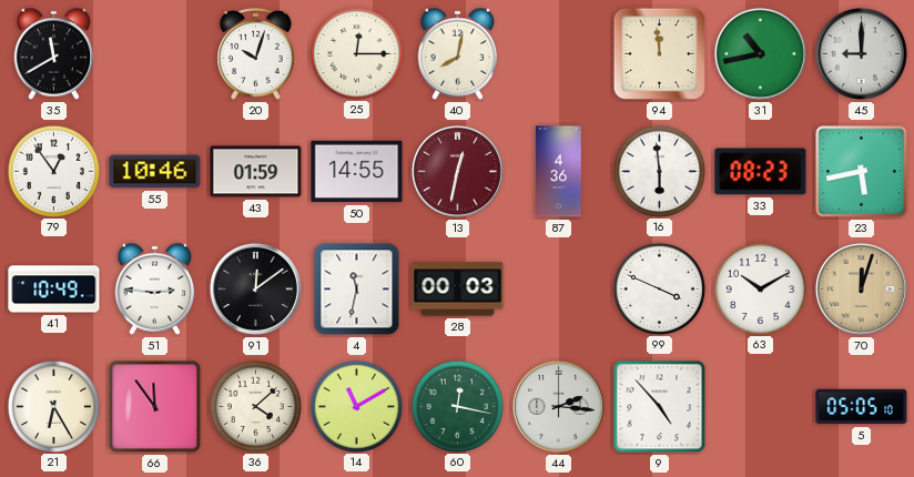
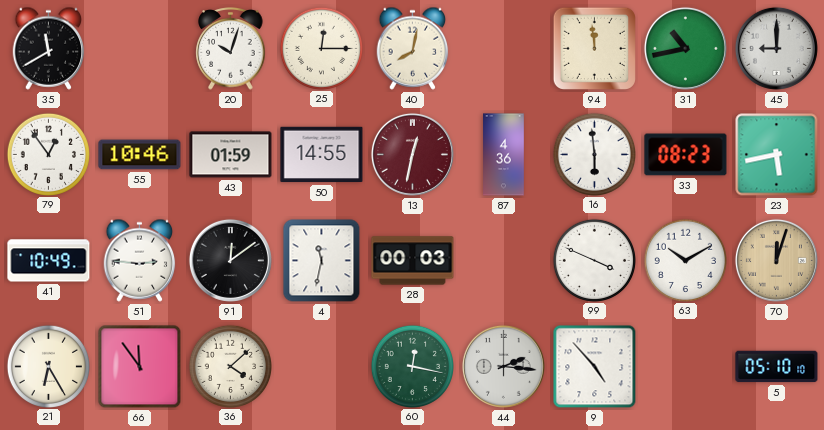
14: 11:10 -> none (356, 406)
5: 05:05 -> 05:10 (777, 367)
